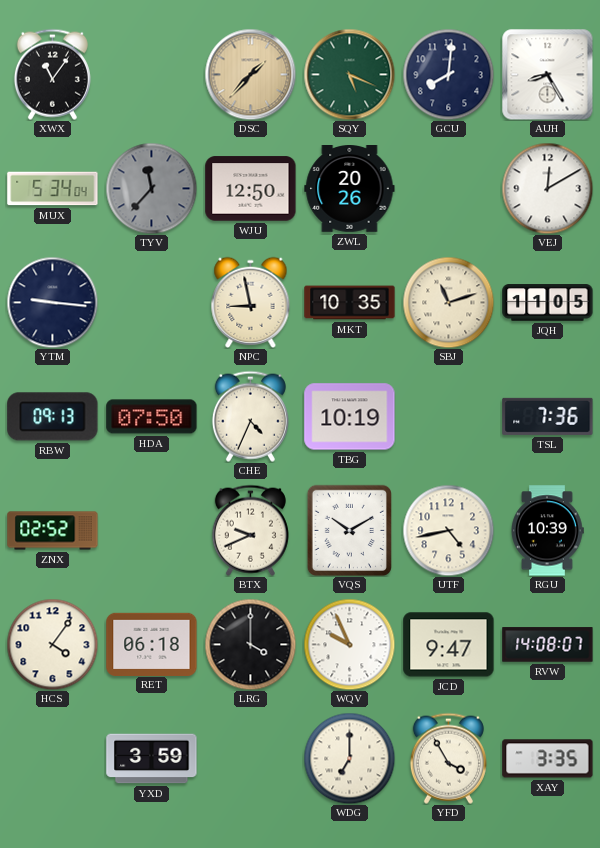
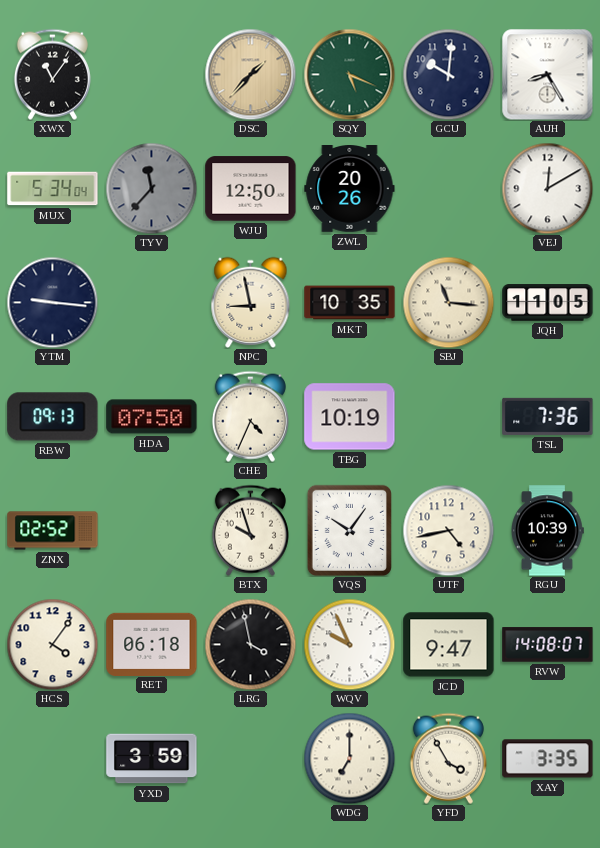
GCU: 8:01 -> 10:01 (448, 74)
SBJ: 11:12 -> 11:16 (448, 302)
BTX: 9:41 -> 9:57 (250, 530)
VQS: 10:10 -> 10:06 (349, 530)
LRG: 4:00 -> 3:58 (250, 644)
